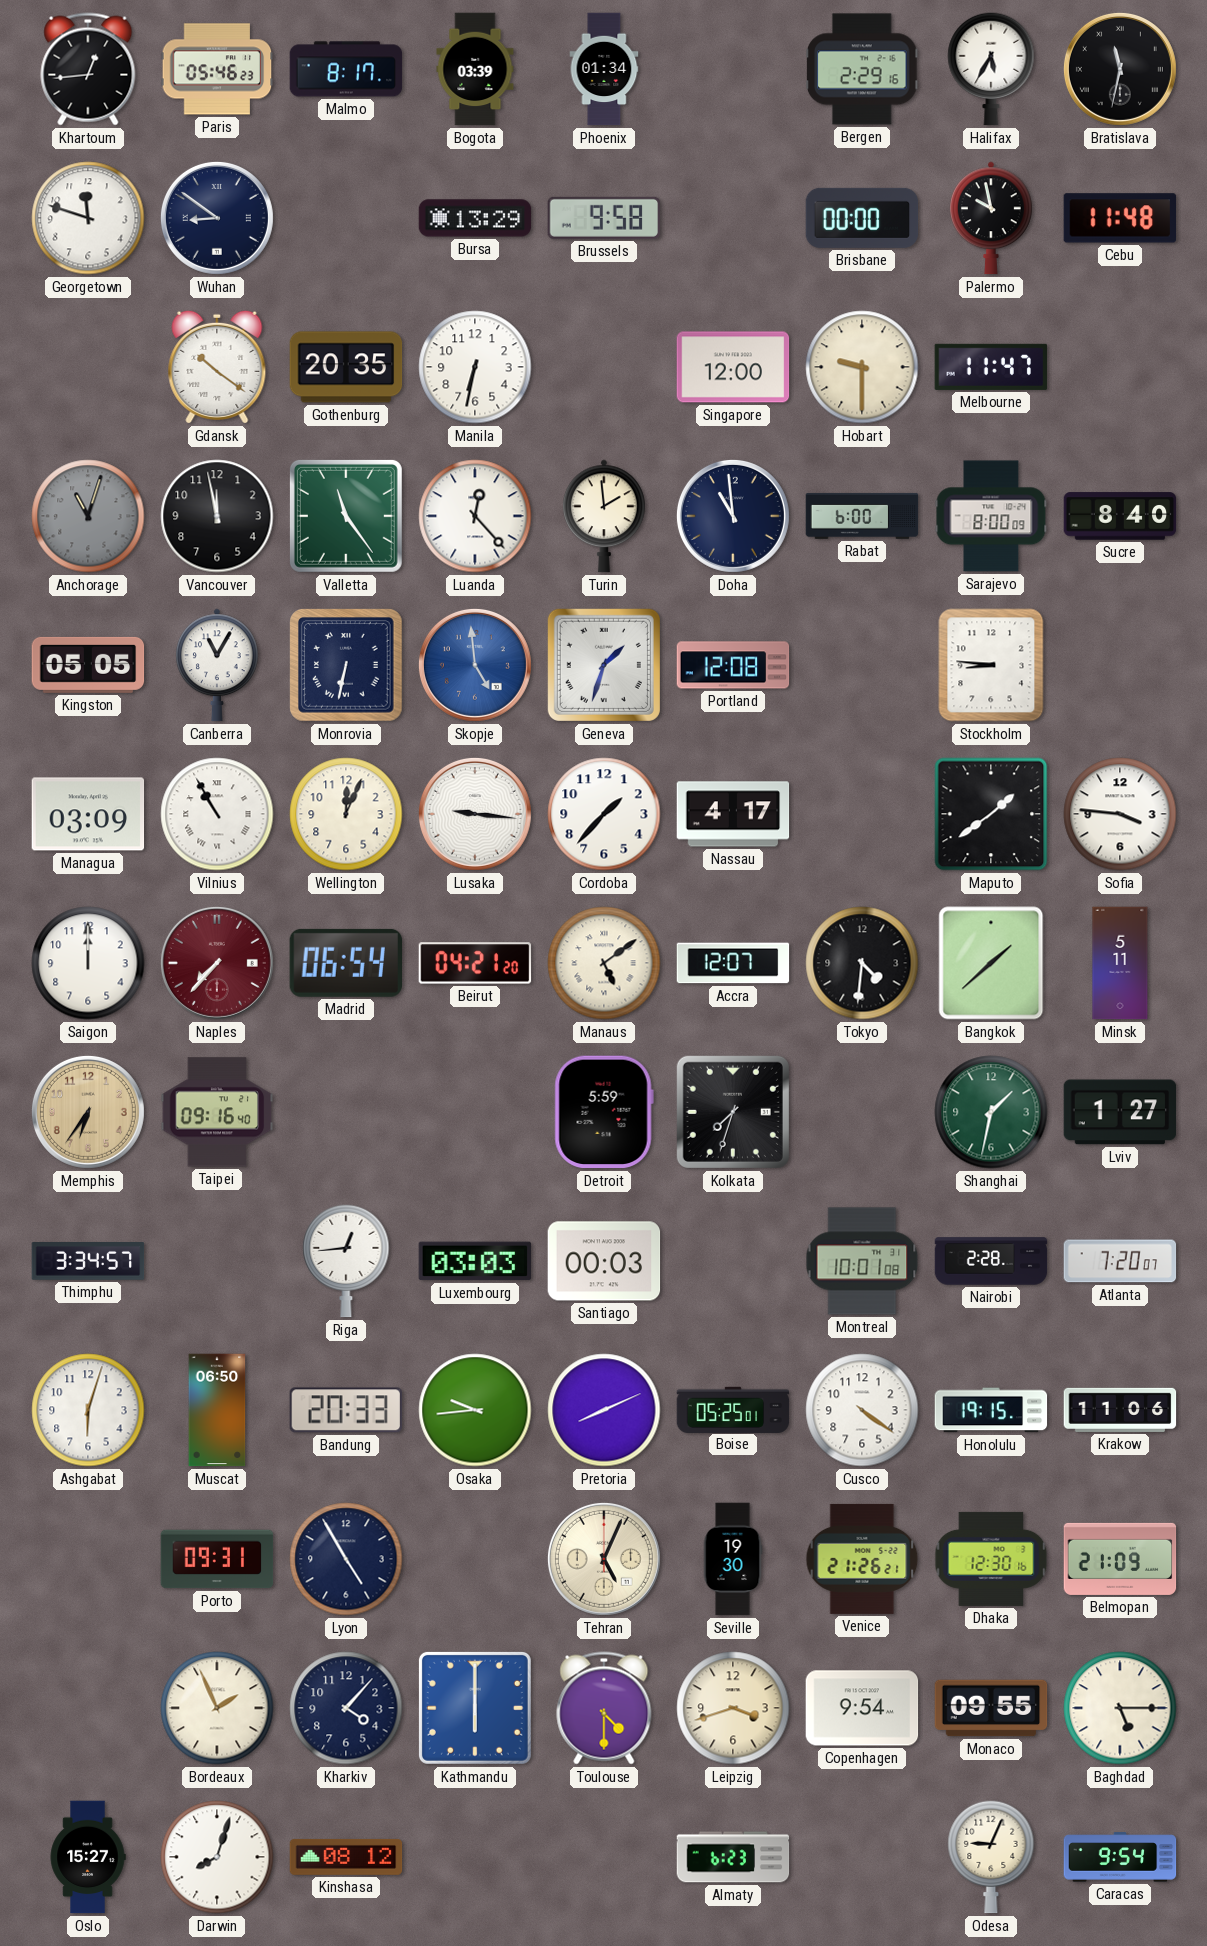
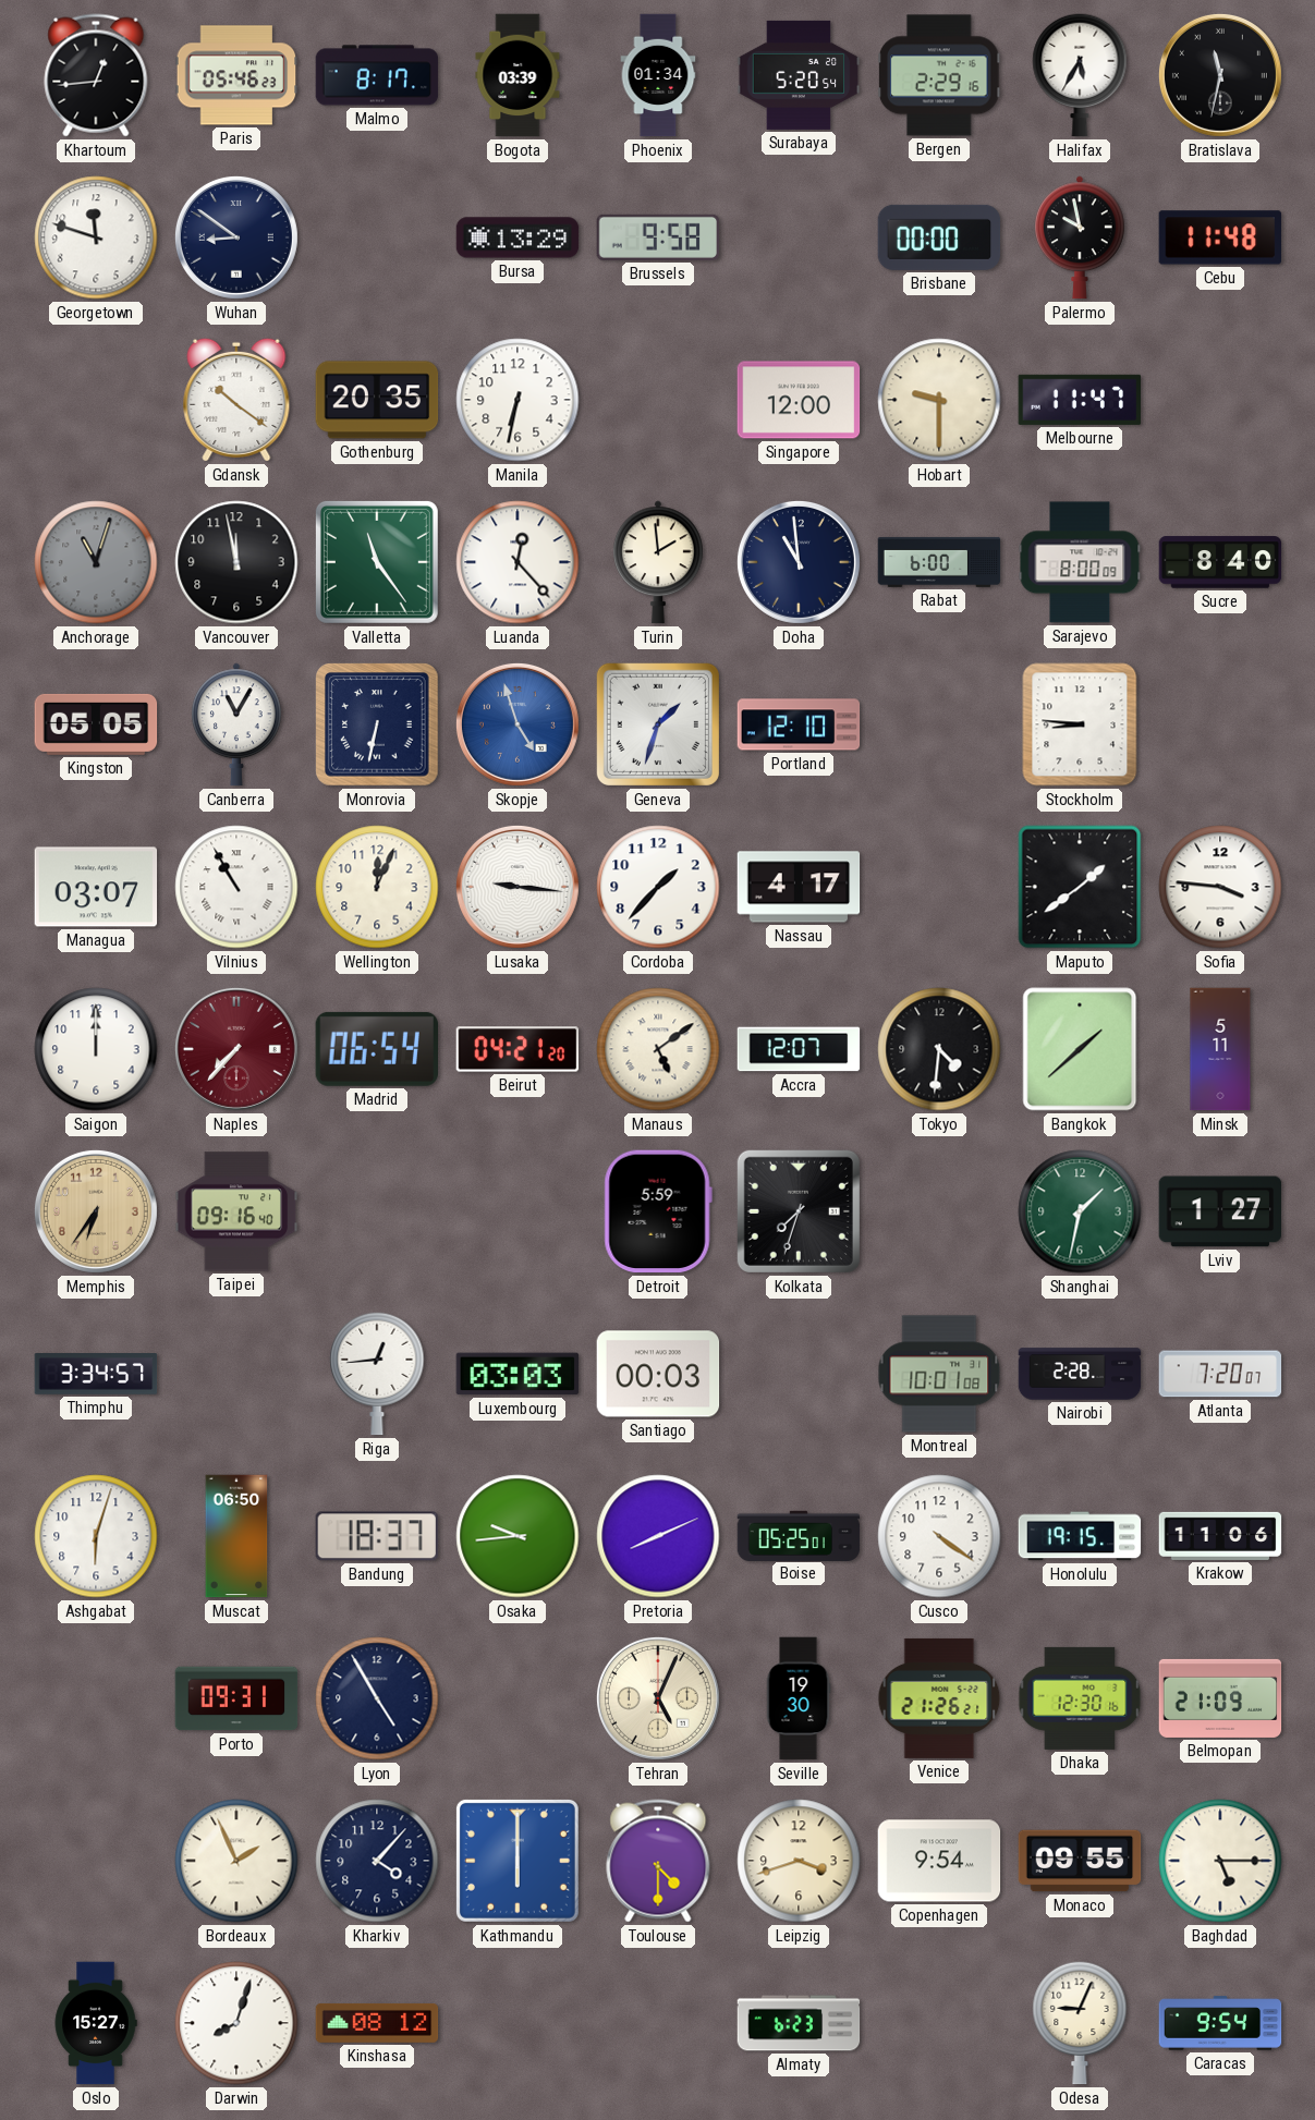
Surabaya: none -> 5:20 (799, 75)
Skopje: 4:59 -> 4:57 (518, 724)
Portland: 12:08 -> 12:10 (799, 724)
Managua: 03:09 -> 03:07 (96, 887)
Bandung: 20:33 -> 18:37 (376, 1536)
